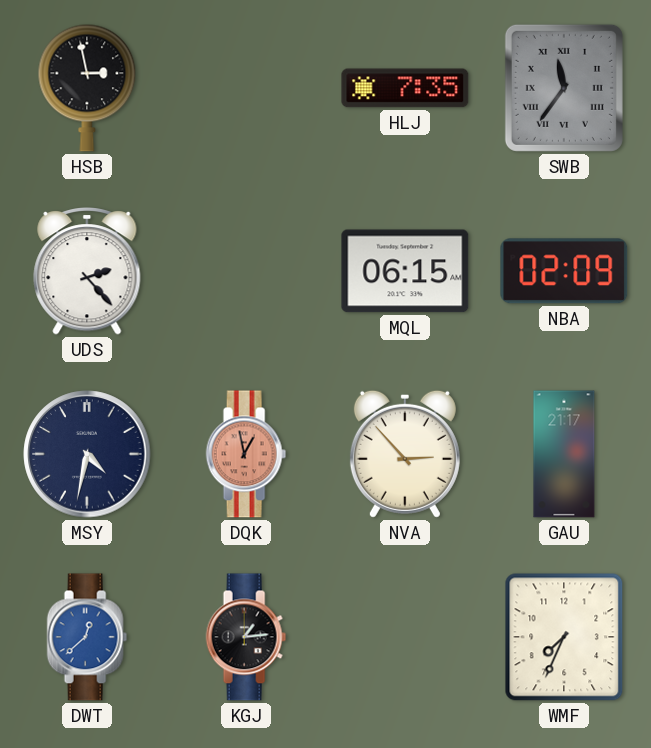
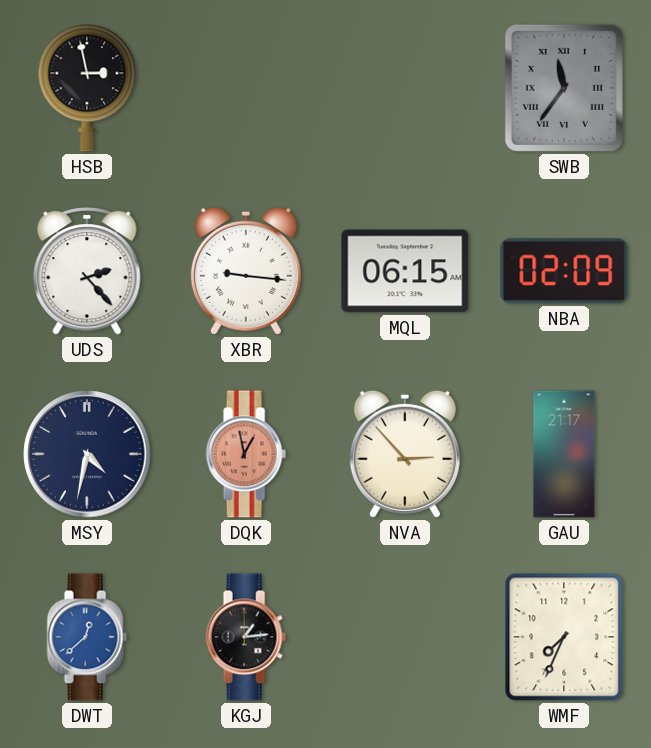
HLJ: 7:35 -> none (405, 88)
XBR: none -> 9:16 (246, 271)
